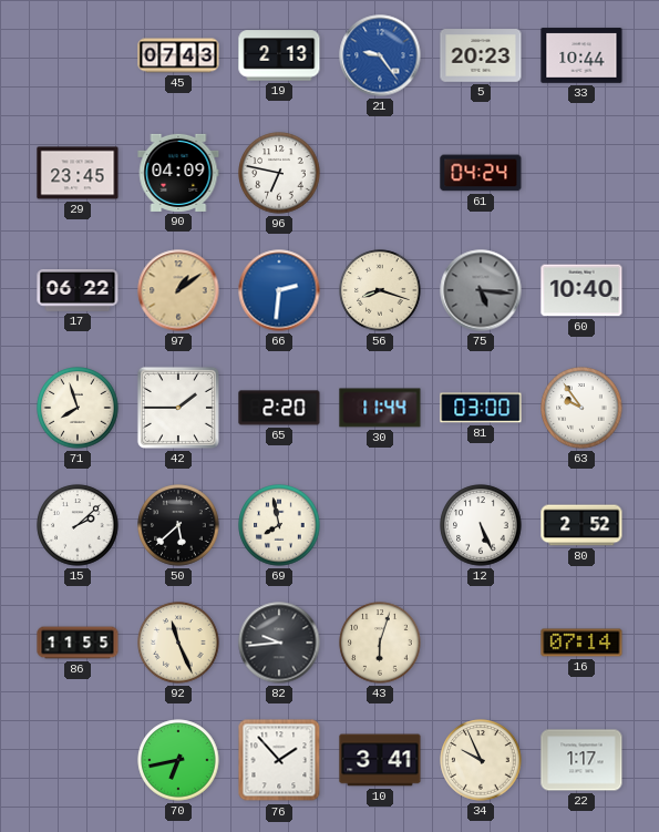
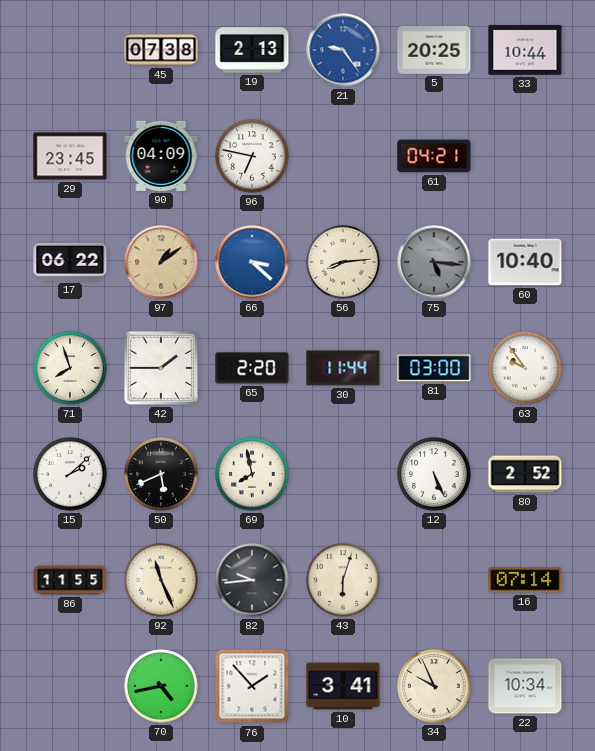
45: 07:43 -> 07:38 (161, 50)
5: 20:23 -> 20:25 (434, 50)
61: 04:24 -> 04:21 (434, 156)
66: 2:31 -> 3:22 (252, 262)
56: 8:18 -> 8:14 (343, 262)
50: 5:38 -> 5:41 (161, 474)
70: 6:43 -> 4:43 (161, 686)
22: 1:17 -> 10:34 (525, 686)
